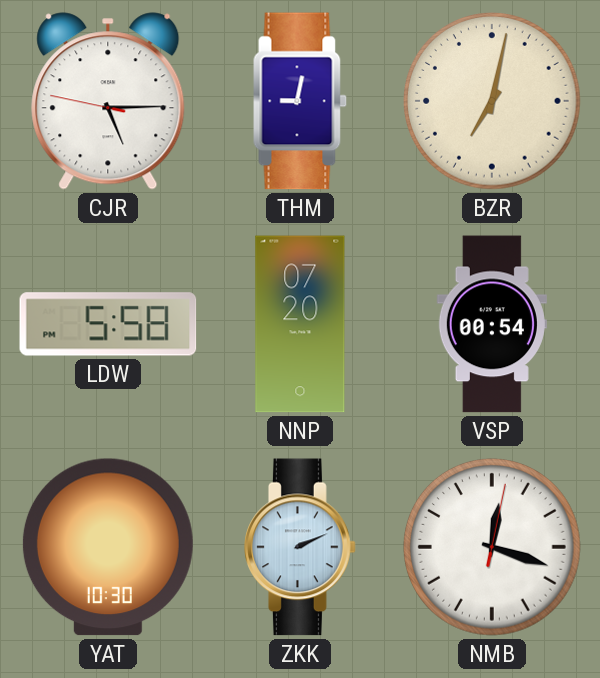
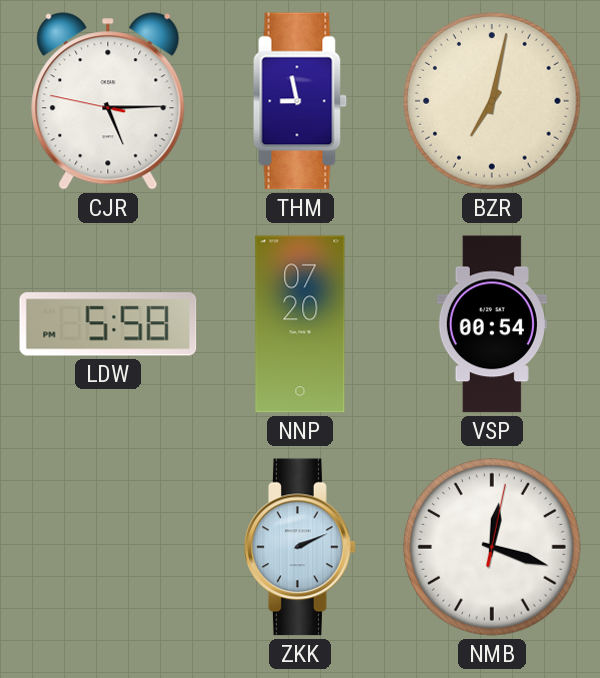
THM: 9:02 -> 8:58 (300, 101)
YAT: 10:30 -> none (108, 547)
